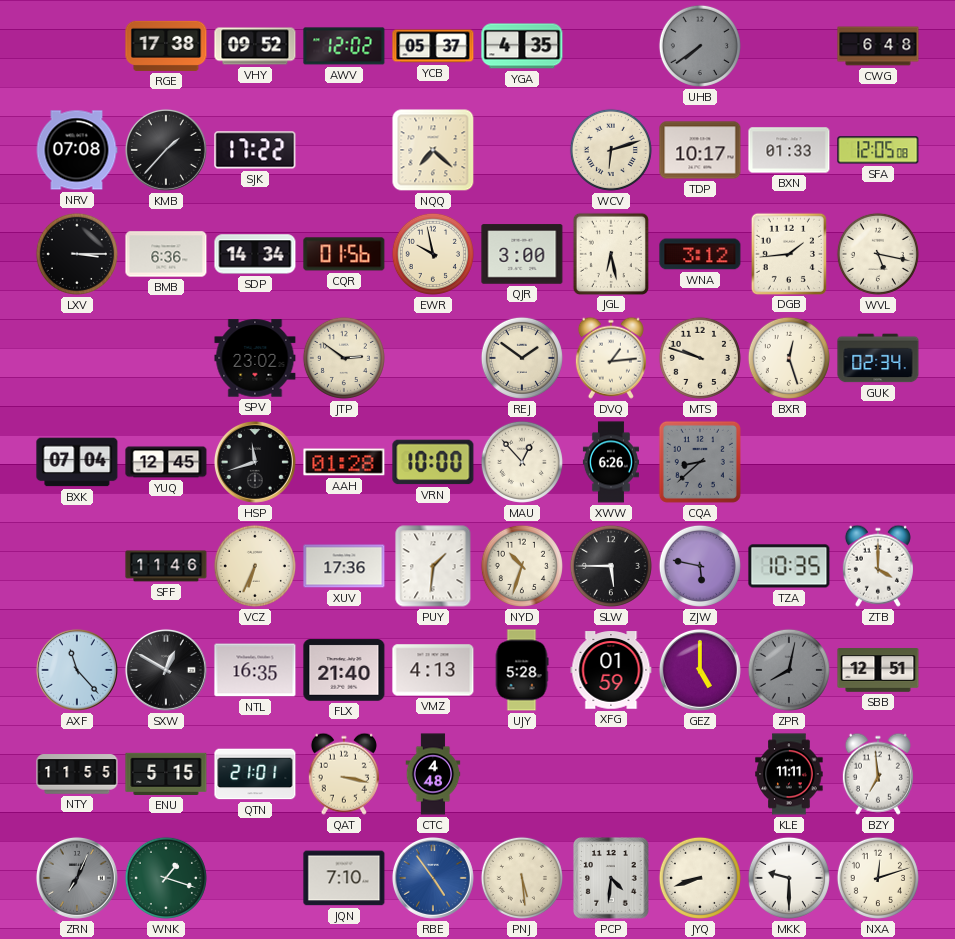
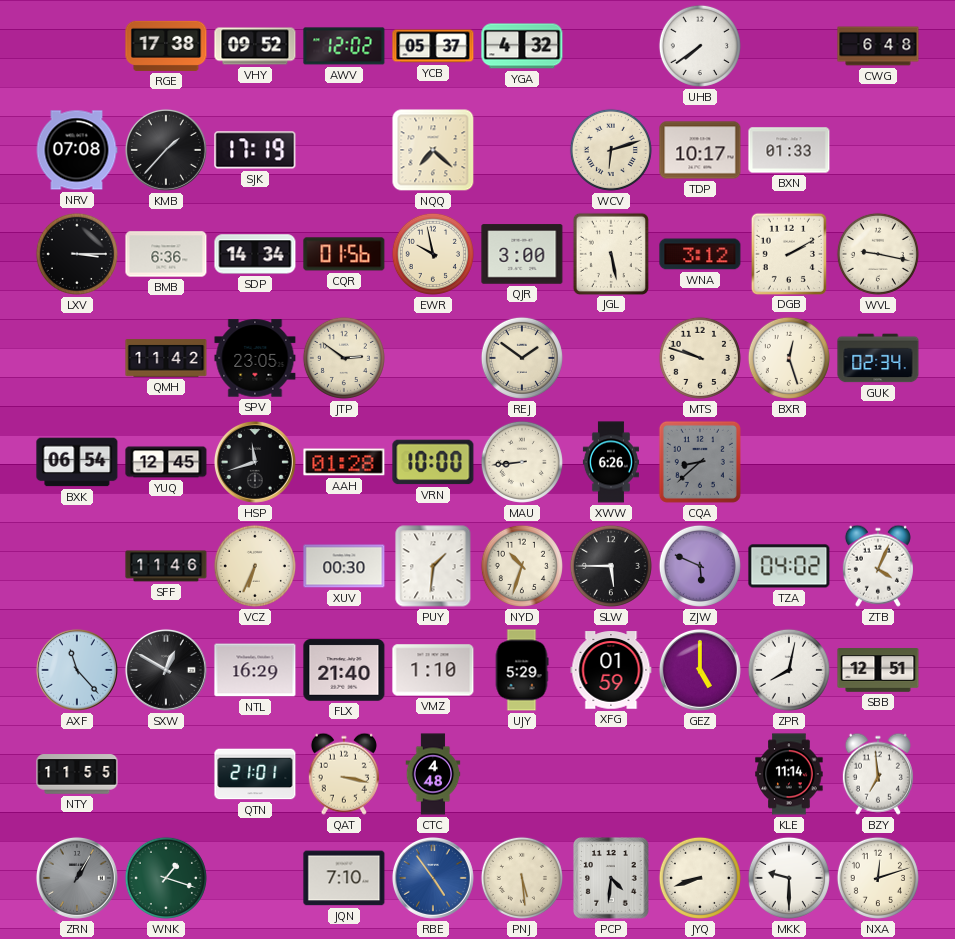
YGA: 4:35 -> 4:32 (522, 46)
UHB dial: grey -> white (700, 46)
SJK: 17:22 -> 17:19 (255, 150)
SFA: 12:05 -> none (878, 150)
JGL: 6:28 -> 5:28 (610, 253)
DGB: 1:44 -> 2:10 (788, 253)
WVL: 5:17 -> 9:17 (878, 254)
QMH: none -> 11:42 (166, 358)
SPV: 23:02 -> 23:05 (255, 358)
DVQ: 1:14 -> none (611, 358)
BXK: 07:04 -> 06:54 (77, 462)
MAU: 12:53 -> 8:44 (522, 462)
XUV: 17:36 -> 00:30 (344, 566)
ZJW: 5:47 -> 5:49 (700, 566)
TZA: 10:35 -> 04:02 (789, 566)
ZTB: 4:00 -> 4:04 (878, 566)
NTL: 16:35 -> 16:29 (255, 670)
VMZ: 4:13 -> 1:10 (433, 670)
UJY: 5:28 -> 5:29 (522, 670)
ZPR dial: grey -> white (789, 670)
ENU: 5:15 -> none (166, 774)
KLE: 11:11 -> 11:14 (789, 774)
ZRN: 7:04 -> 1:05 (77, 878)
